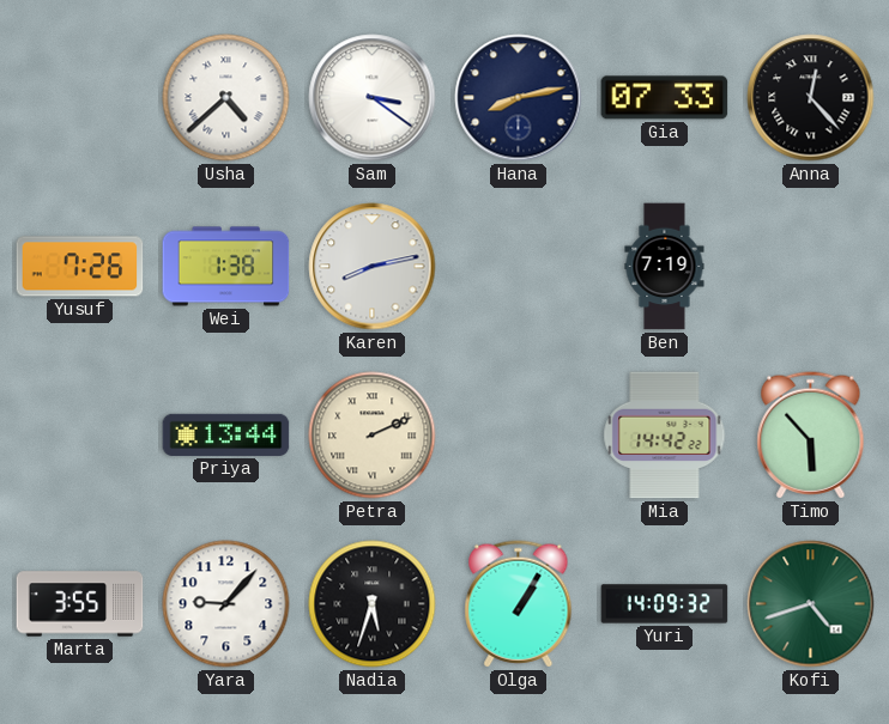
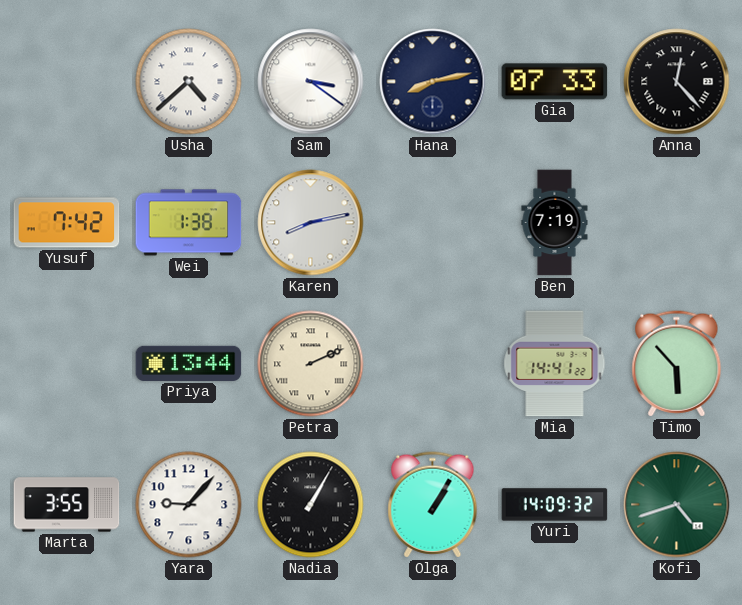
Yusuf: 7:26 -> 7:42 (67, 223)
Mia: 14:42 -> 14:41 (555, 364)
Nadia: 5:33 -> 1:05 (311, 505)
